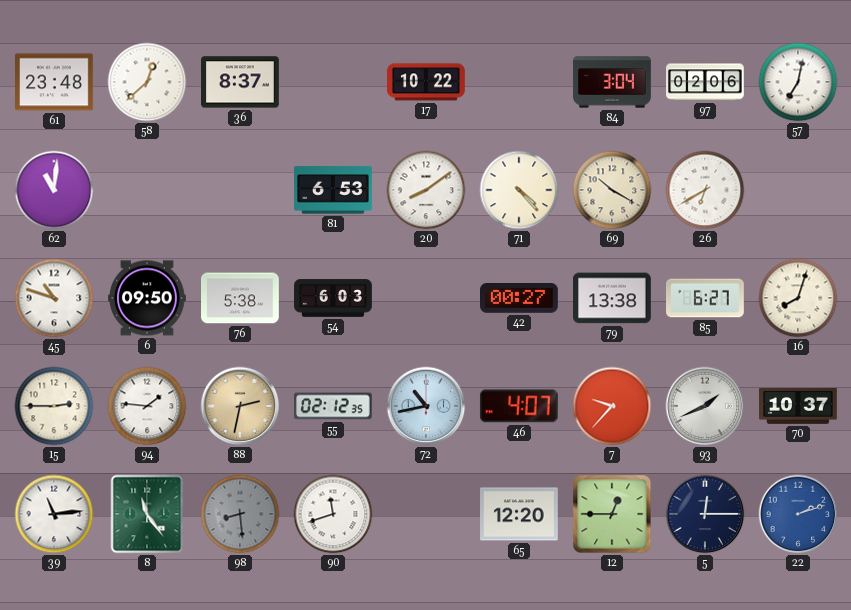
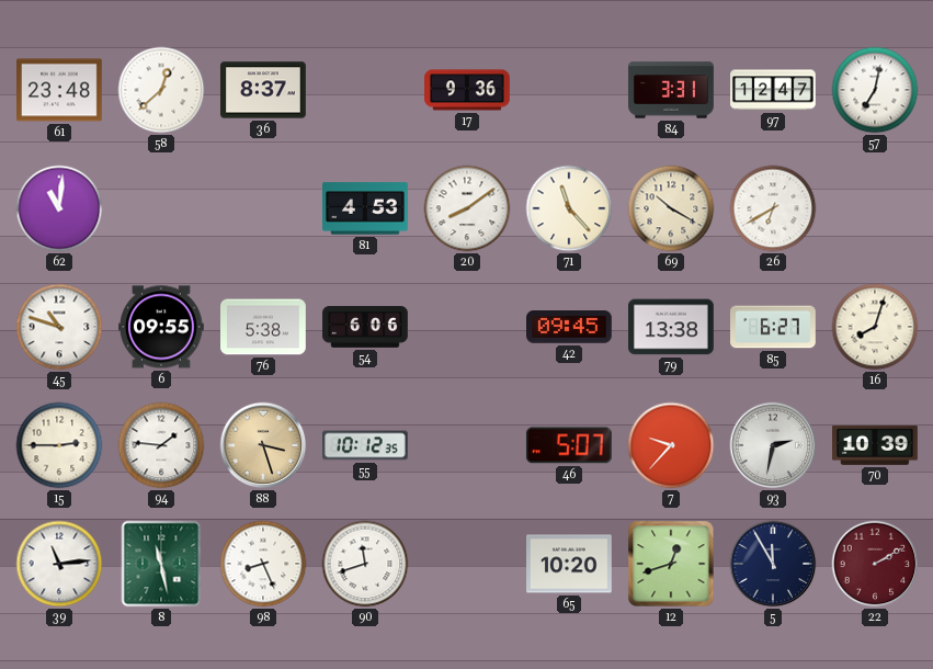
17: 10:22 -> 9:36 (468, 90)
84: 3:04 -> 3:31 (671, 90)
97: 02:06 -> 12:47 (774, 90)
81: 6:53 -> 4:53 (366, 208)
71: 4:23 -> 11:23 (569, 208)
6: 09:50 -> 09:55 (162, 327)
54: 6:03 -> 6:06 (365, 327)
42: 00:27 -> 09:45 (570, 327)
88: 2:32 -> 3:27 (263, 445)
55: 02:12 -> 10:12 (366, 445)
72: 10:43 -> none (426, 406)
46: 4:07 -> 5:07 (569, 445)
93: 1:41 -> 2:32 (773, 445)
70: 10:37 -> 10:39 (876, 445)
8: 11:24 -> 11:28 (161, 564)
98: 8:29 -> 8:26 (263, 564)
98 dial: grey -> white (263, 564)
65: 12:20 -> 10:20 (570, 564)
12: 12:45 -> 12:42 (671, 564)
5: 12:15 -> 11:55 (773, 564)
22: 2:12 -> 2:10 (875, 564)
22 dial: blue -> burgundy (875, 564)
